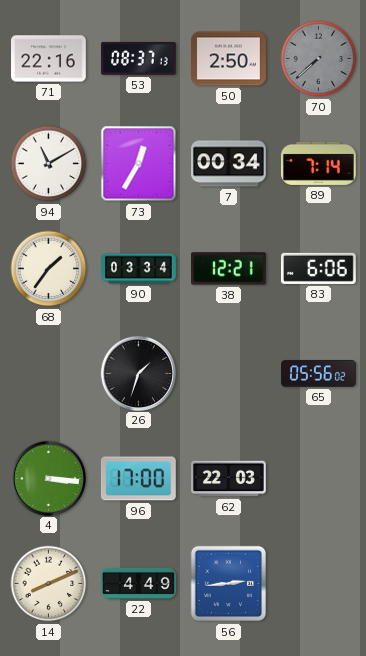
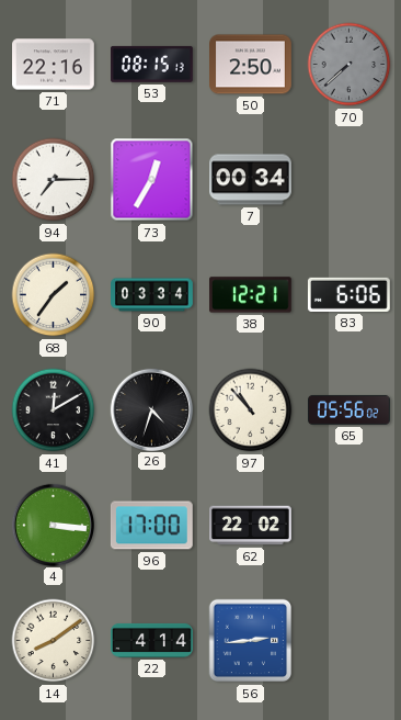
53: 08:37 -> 08:15 (152, 64)
94: 11:10 -> 7:15 (54, 180)
89: 7:14 -> none (318, 163)
41: none -> 12:10 (54, 410)
26: 1:33 -> 4:33 (151, 409)
97: none -> 10:53 (251, 410)
62: 22:03 -> 22:02 (251, 526)
14: 8:11 -> 8:09 (54, 641)
22: 4:49 -> 4:14 (152, 641)
